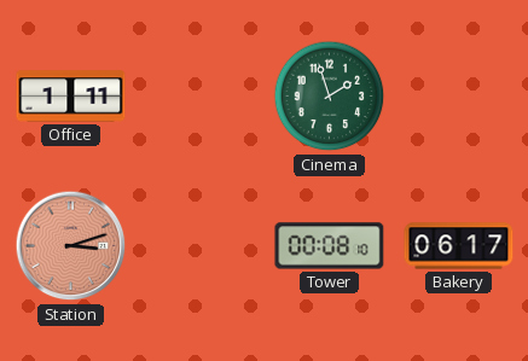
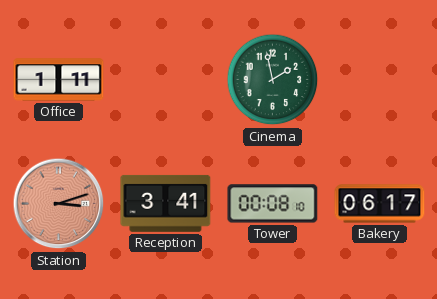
Cinema: 1:57 -> 1:58 (273, 80)
Reception: none -> 3:41 (166, 203)
